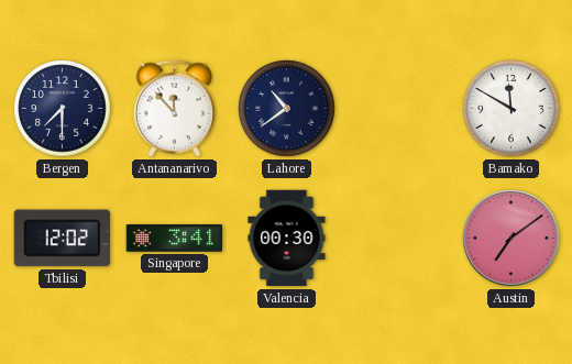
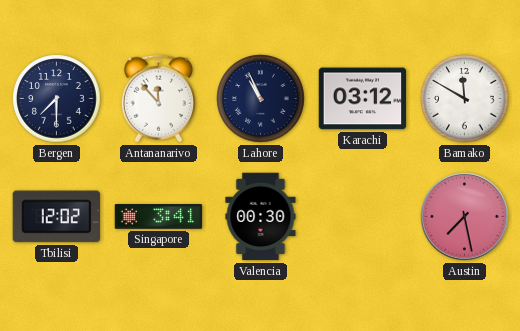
Lahore: 10:39 -> 10:56 (261, 99)
Karachi: none -> 03:12 (363, 99)
Austin: 7:09 -> 7:28 (465, 217)
